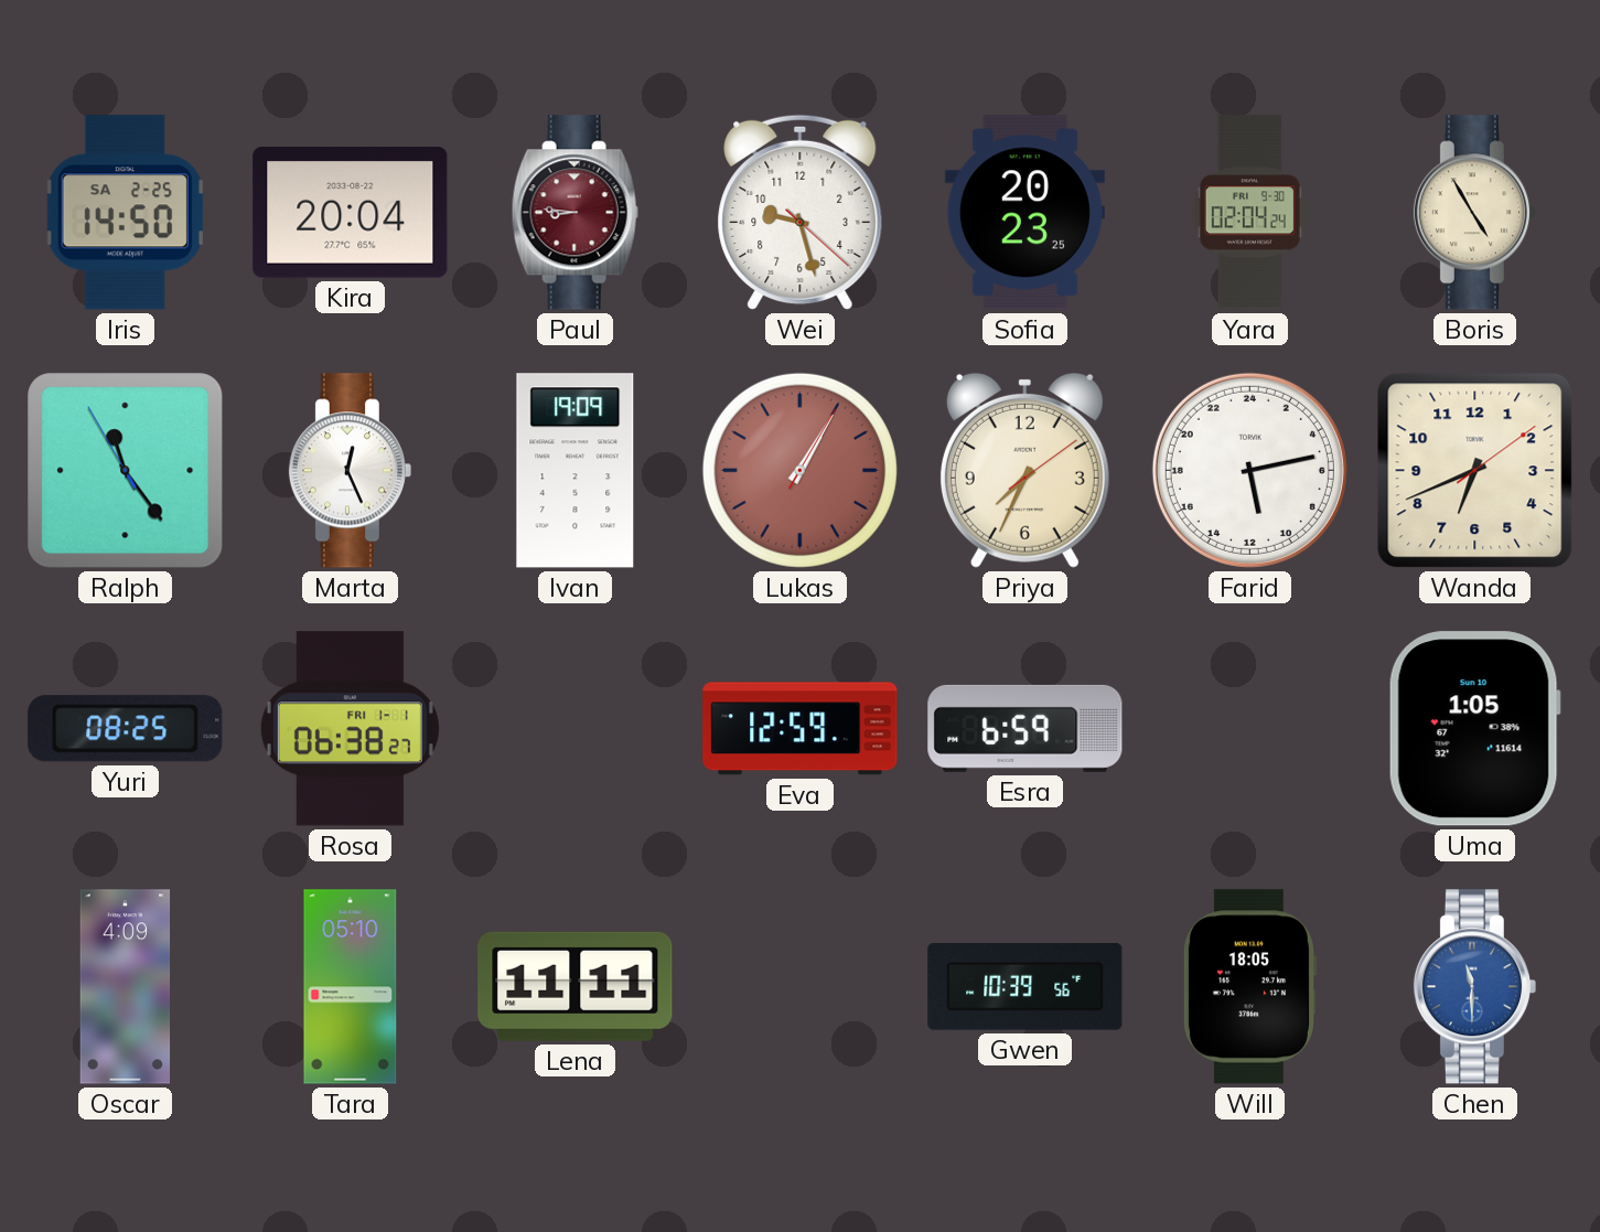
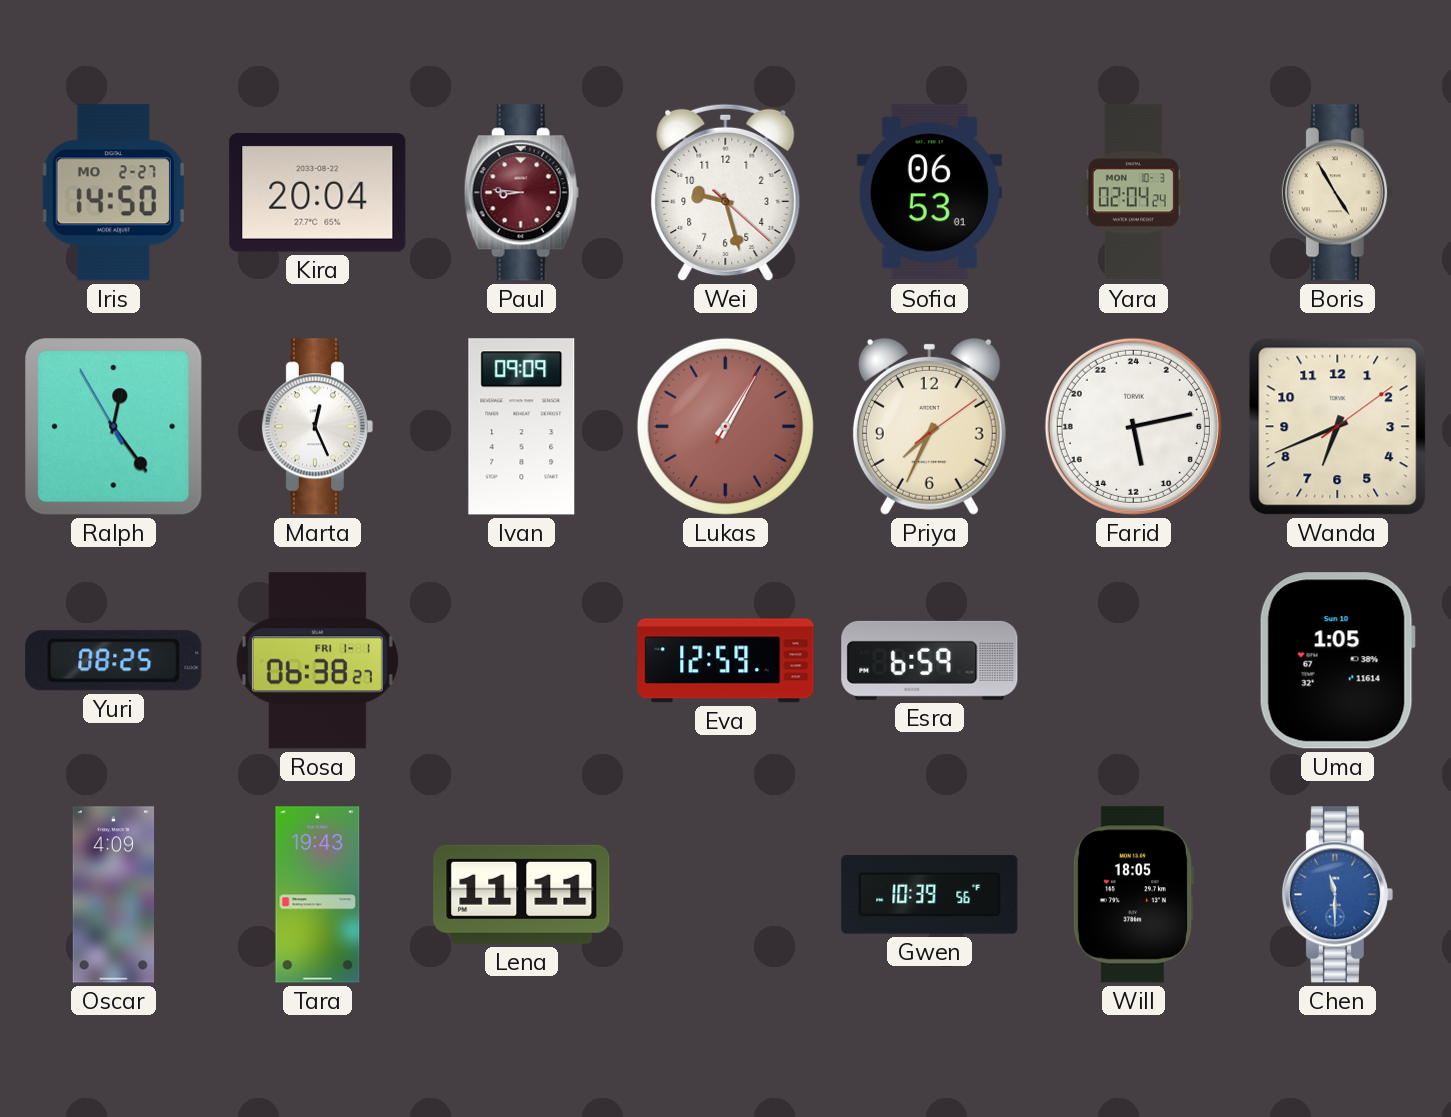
Iris date: SA 2-25 -> MO 2-27 (113, 193)
Sofia: 20:23 -> 06:53 (929, 193)
Yara date: FRI 9-30 -> MON 10-3 (1133, 193)
Ralph: 11:23 -> 12:23 (114, 427)
Ivan: 19:09 -> 09:09 (522, 427)
Tara: 05:10 -> 19:43 (318, 895)
